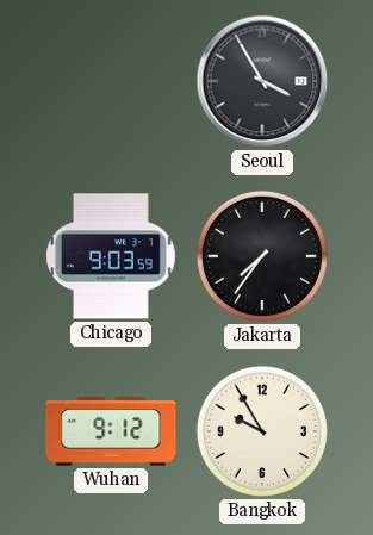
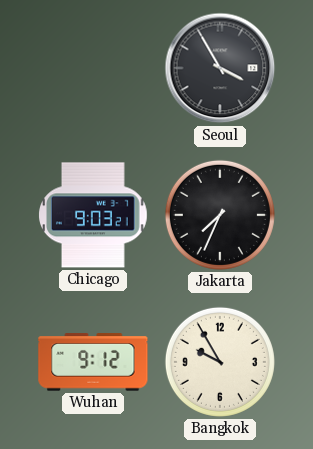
Chicago: 9:03:59 -> 9:03:21 (94, 215)
Jakarta: 7:36 -> 7:34 (220, 215)
